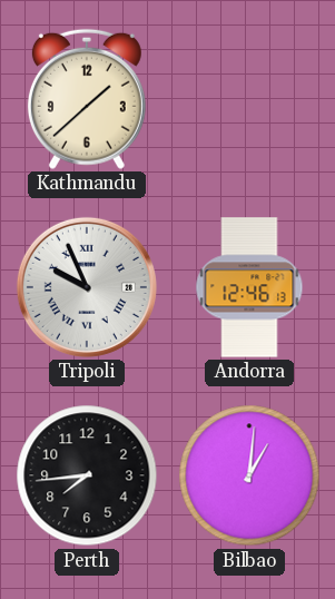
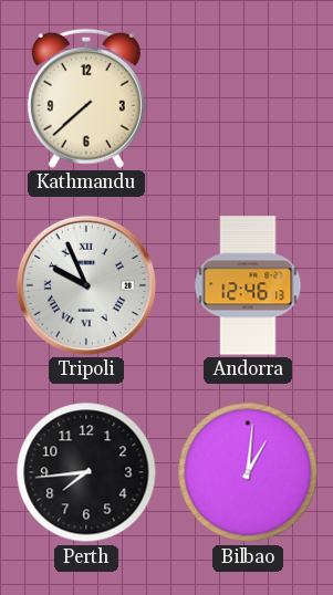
Kathmandu: 1:38 -> 7:38 (86, 98)
